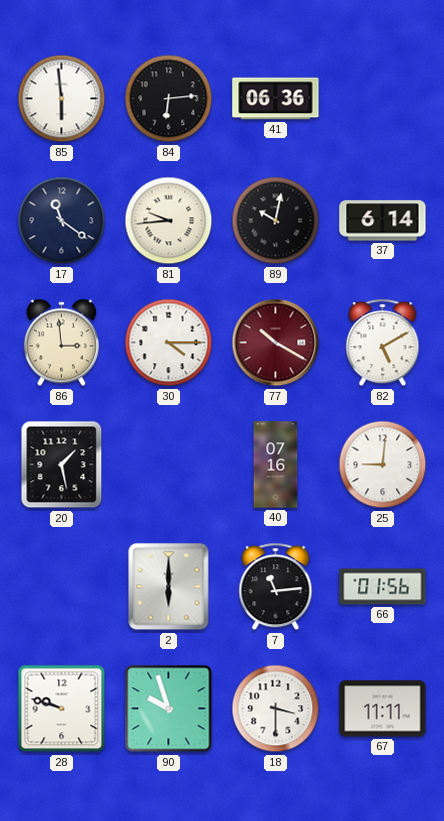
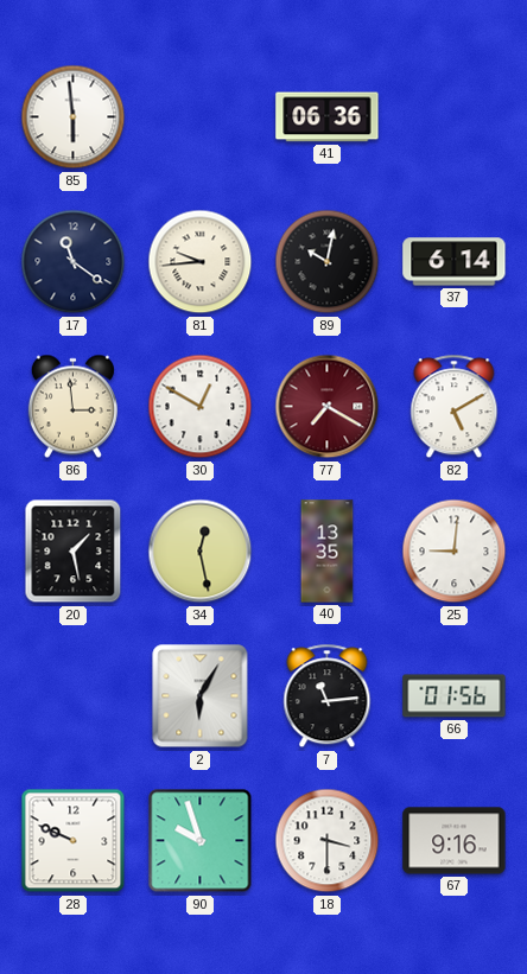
84: 6:14 -> none (169, 99)
30: 4:15 -> 12:50 (201, 407)
77: 10:20 -> 7:20 (328, 407)
34: none -> 12:28 (201, 552)
40: 07:16 -> 13:35 (328, 552)
2: 6:00 -> 6:05 (201, 696)
28: 9:48 -> 9:49 (74, 841)
67: 11:11 -> 9:16 (455, 841)
